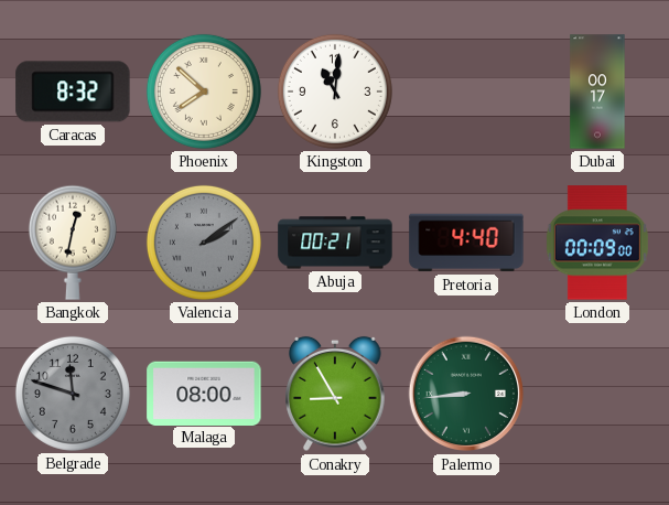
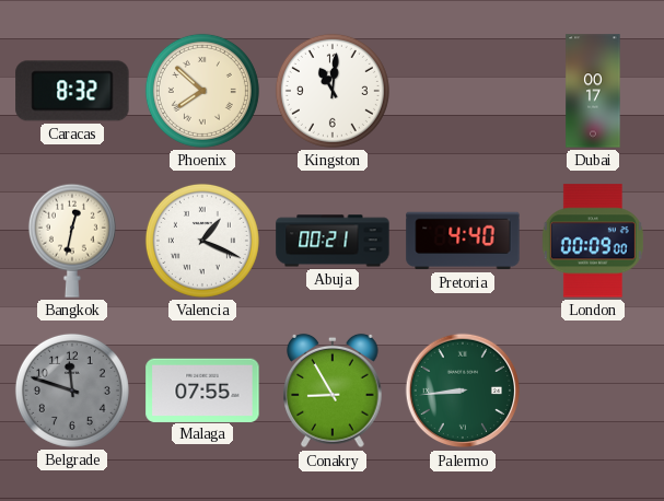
Valencia: 2:09 -> 1:19 (202, 241)
Valencia dial: grey -> white (202, 241)
Malaga: 08:00 -> 07:55 (202, 389)
